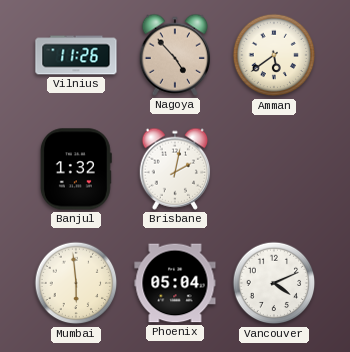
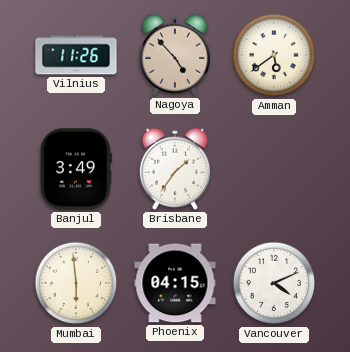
Banjul: 1:32 -> 3:49 (76, 169)
Brisbane: 2:02 -> 1:36 (175, 169)
Phoenix: 05:04 -> 04:15 (175, 283)
